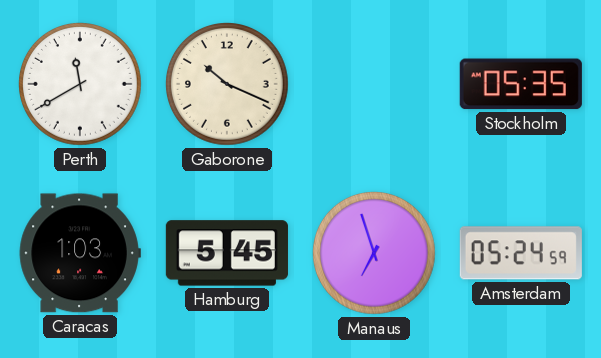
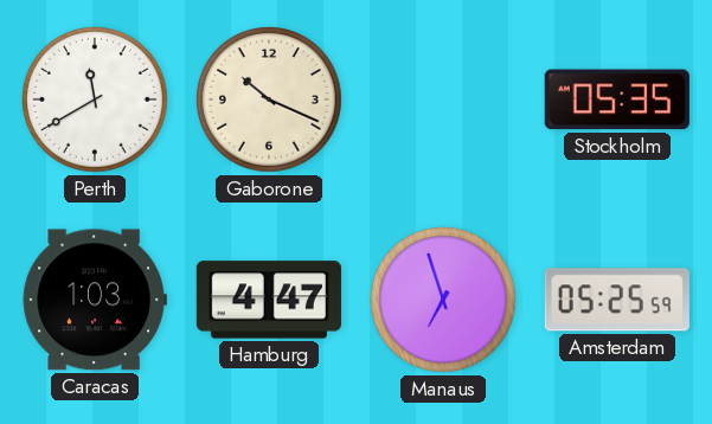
Hamburg: 5:45 -> 4:47 (269, 300)
Amsterdam: 05:24 -> 05:25 (617, 300)
